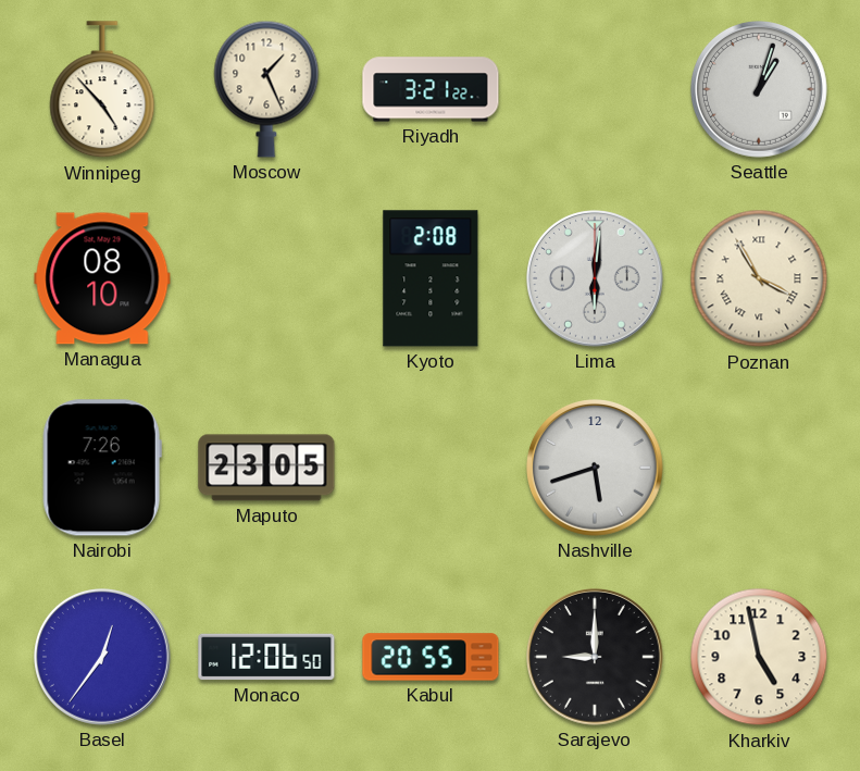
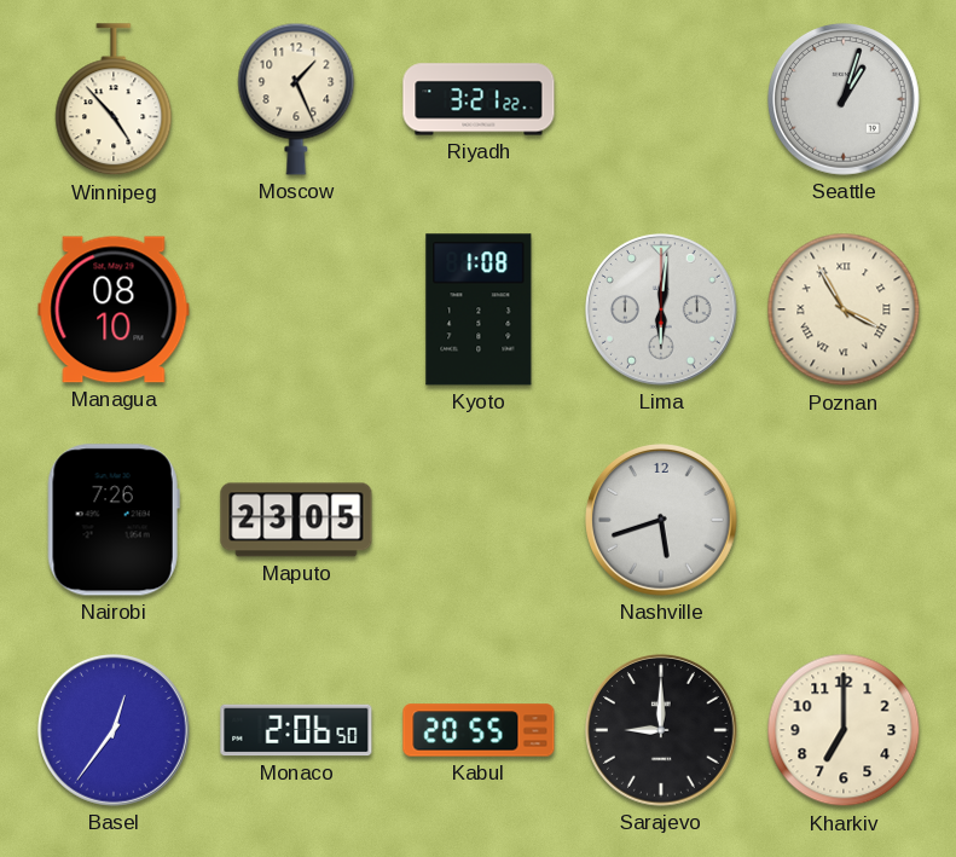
Kyoto: 2:08 -> 1:08 (479, 309)
Monaco: 12:06 -> 2:06 (296, 730)
Kharkiv: 4:58 -> 7:00 (844, 730)
